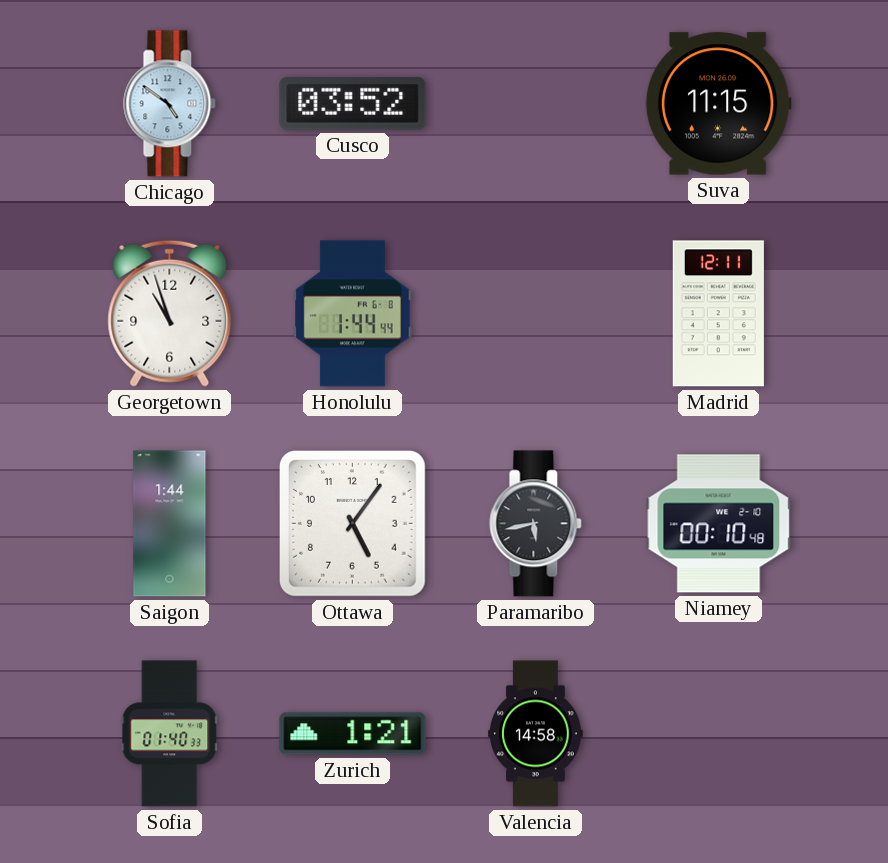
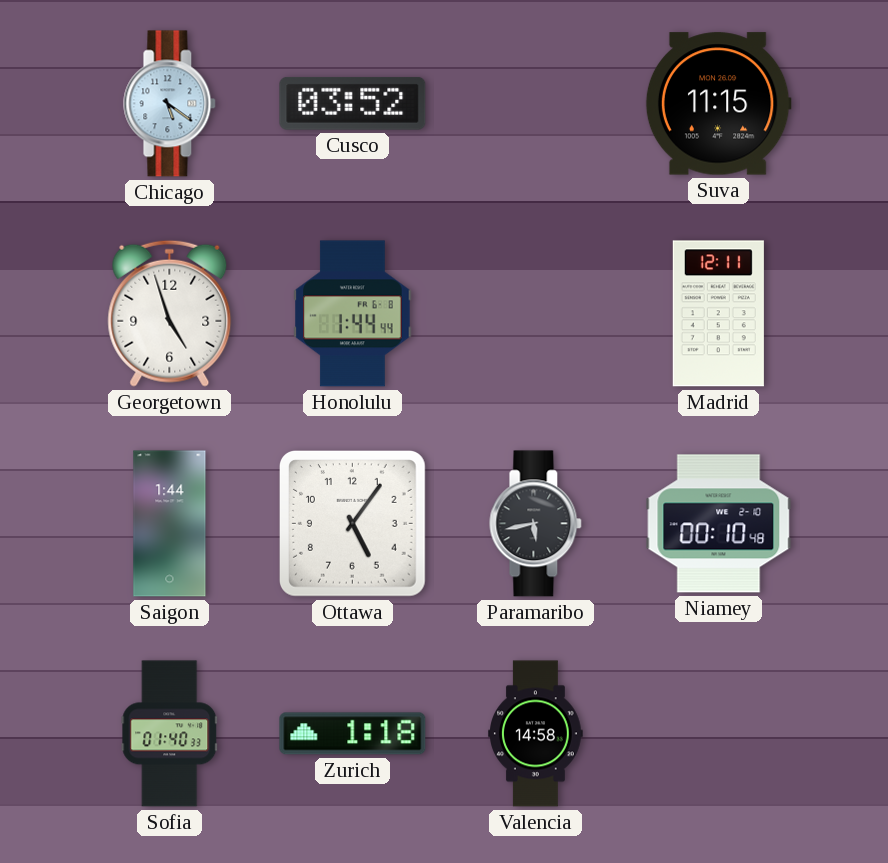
Chicago: 4:51 -> 5:21 (170, 104)
Georgetown: 10:57 -> 4:57 (170, 313)
Zurich: 1:21 -> 1:18 (353, 734)
